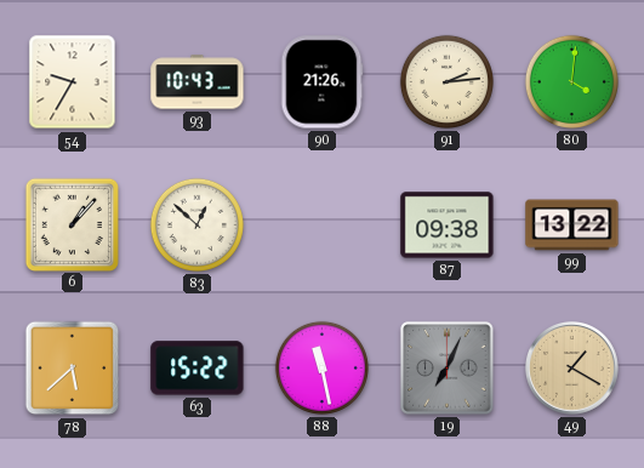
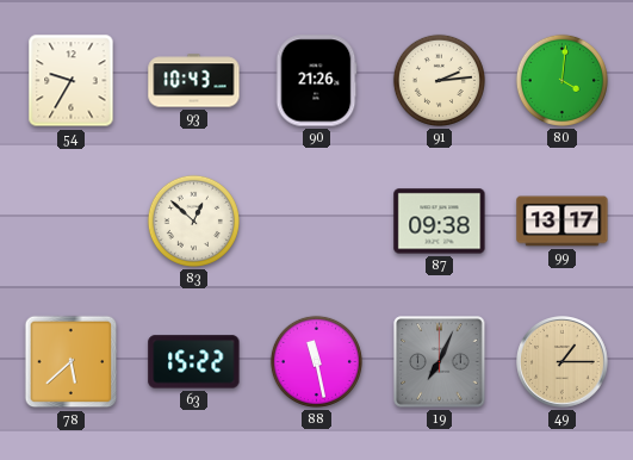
6: 1:07 -> none (72, 224)
99: 13:22 -> 13:17 (563, 222)
49: 1:20 -> 1:15 (563, 362)
